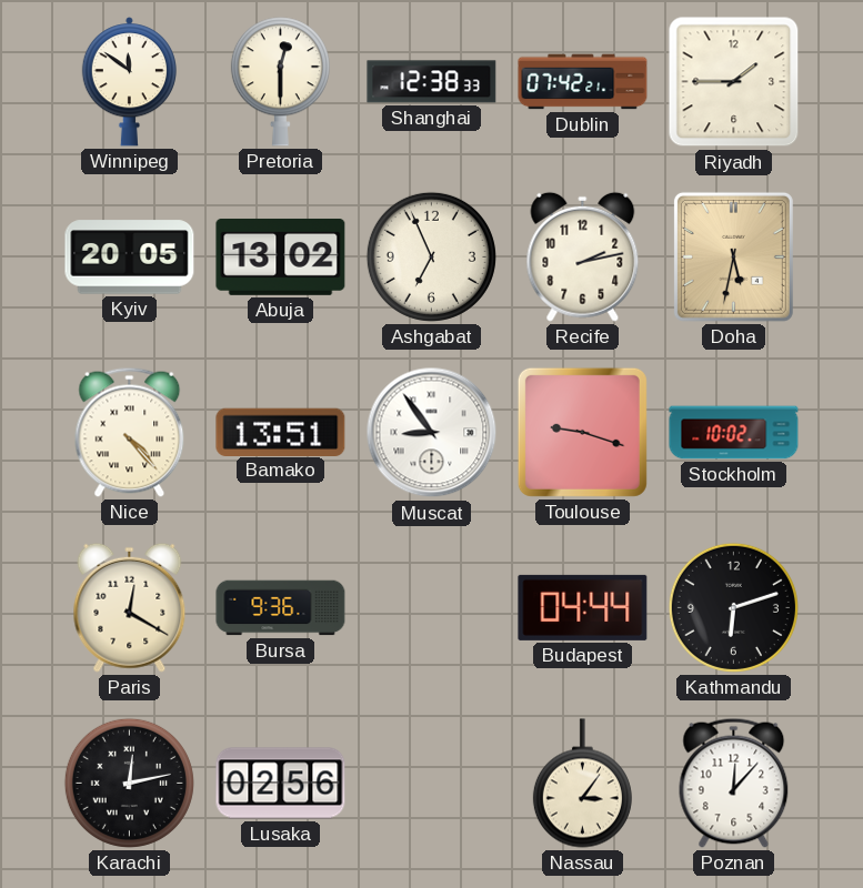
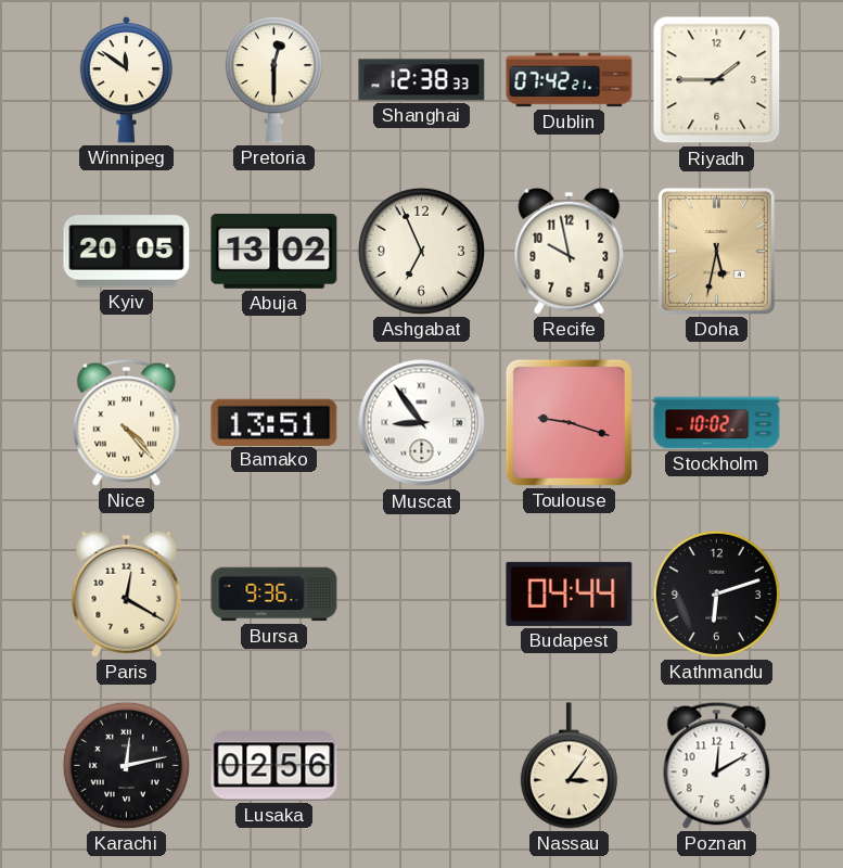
Recife: 2:13 -> 9:58 (570, 251)
Poznan: 12:07 -> 12:10 (717, 765)
